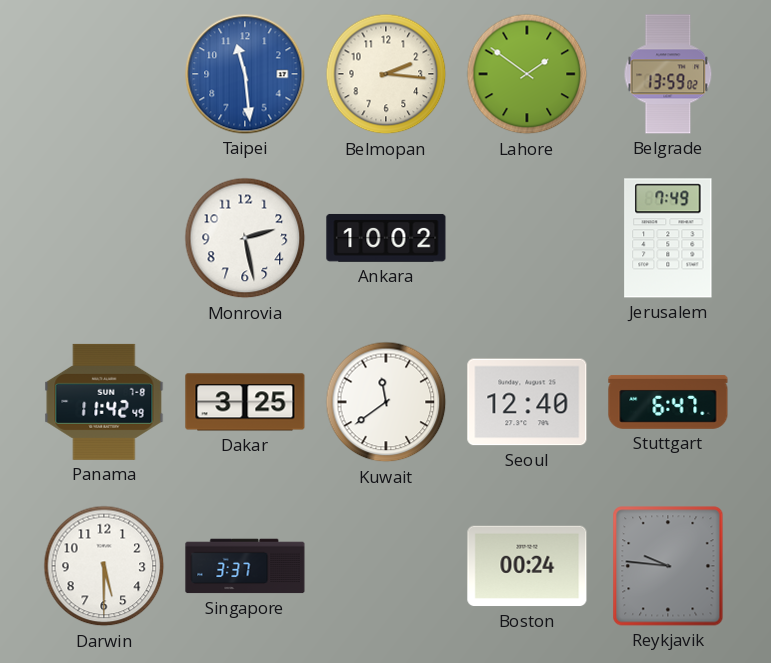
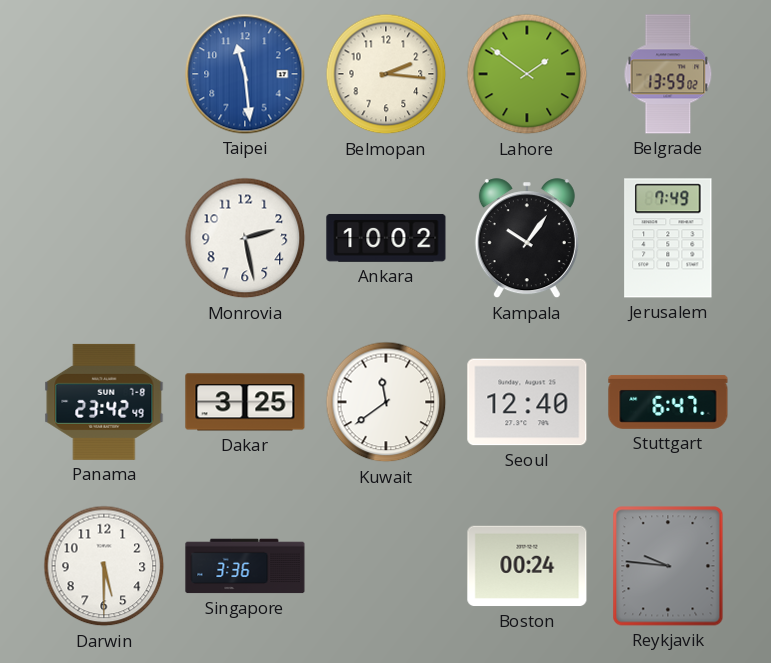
Kampala: none -> 10:06 (527, 239)
Panama: 11:42 -> 23:42 (104, 402)
Singapore: 3:37 -> 3:36 (245, 566)
